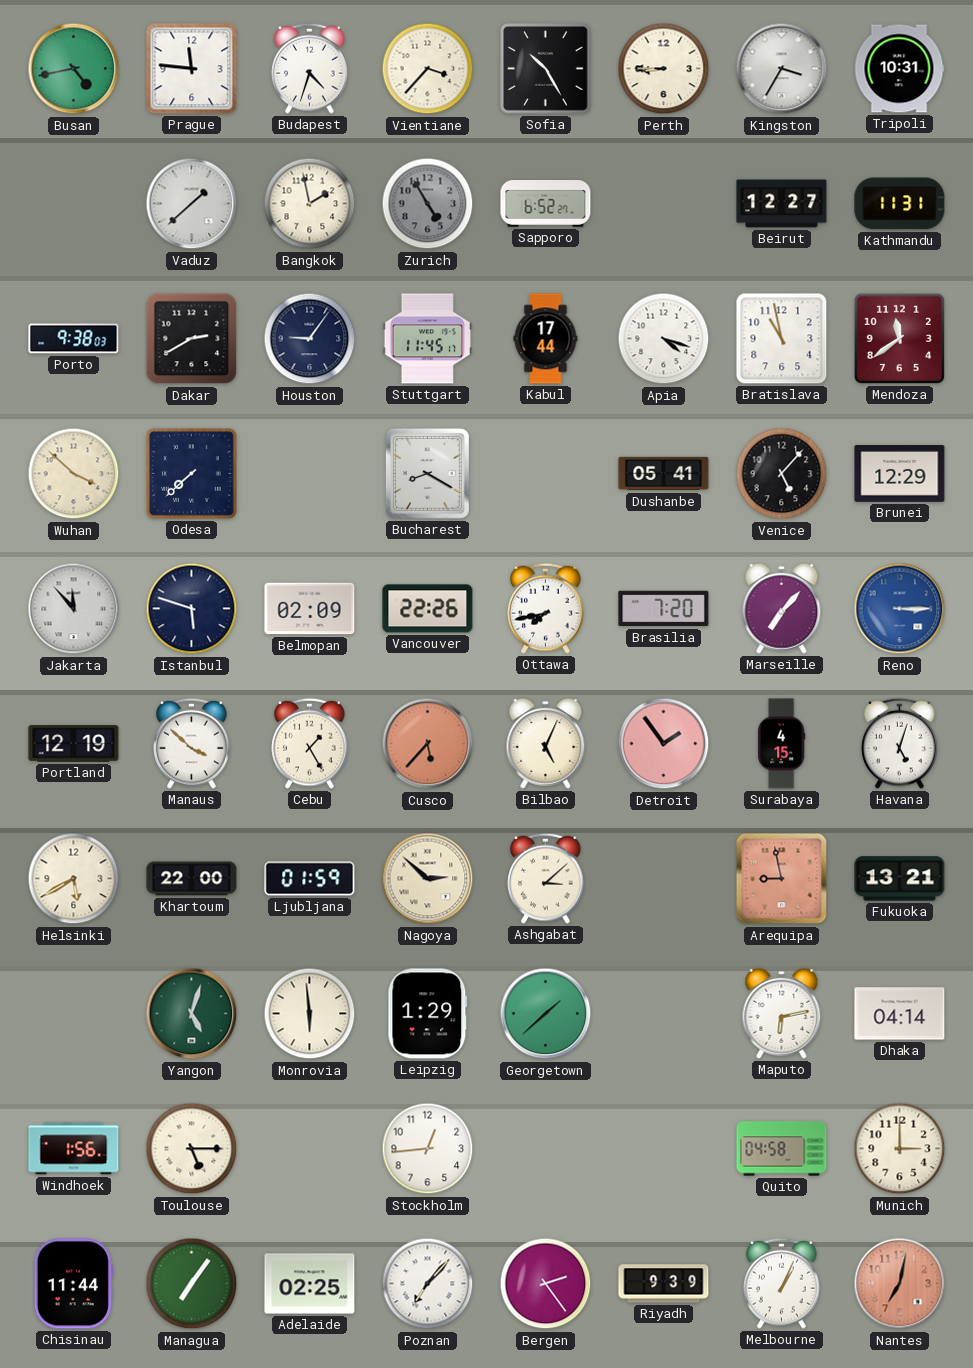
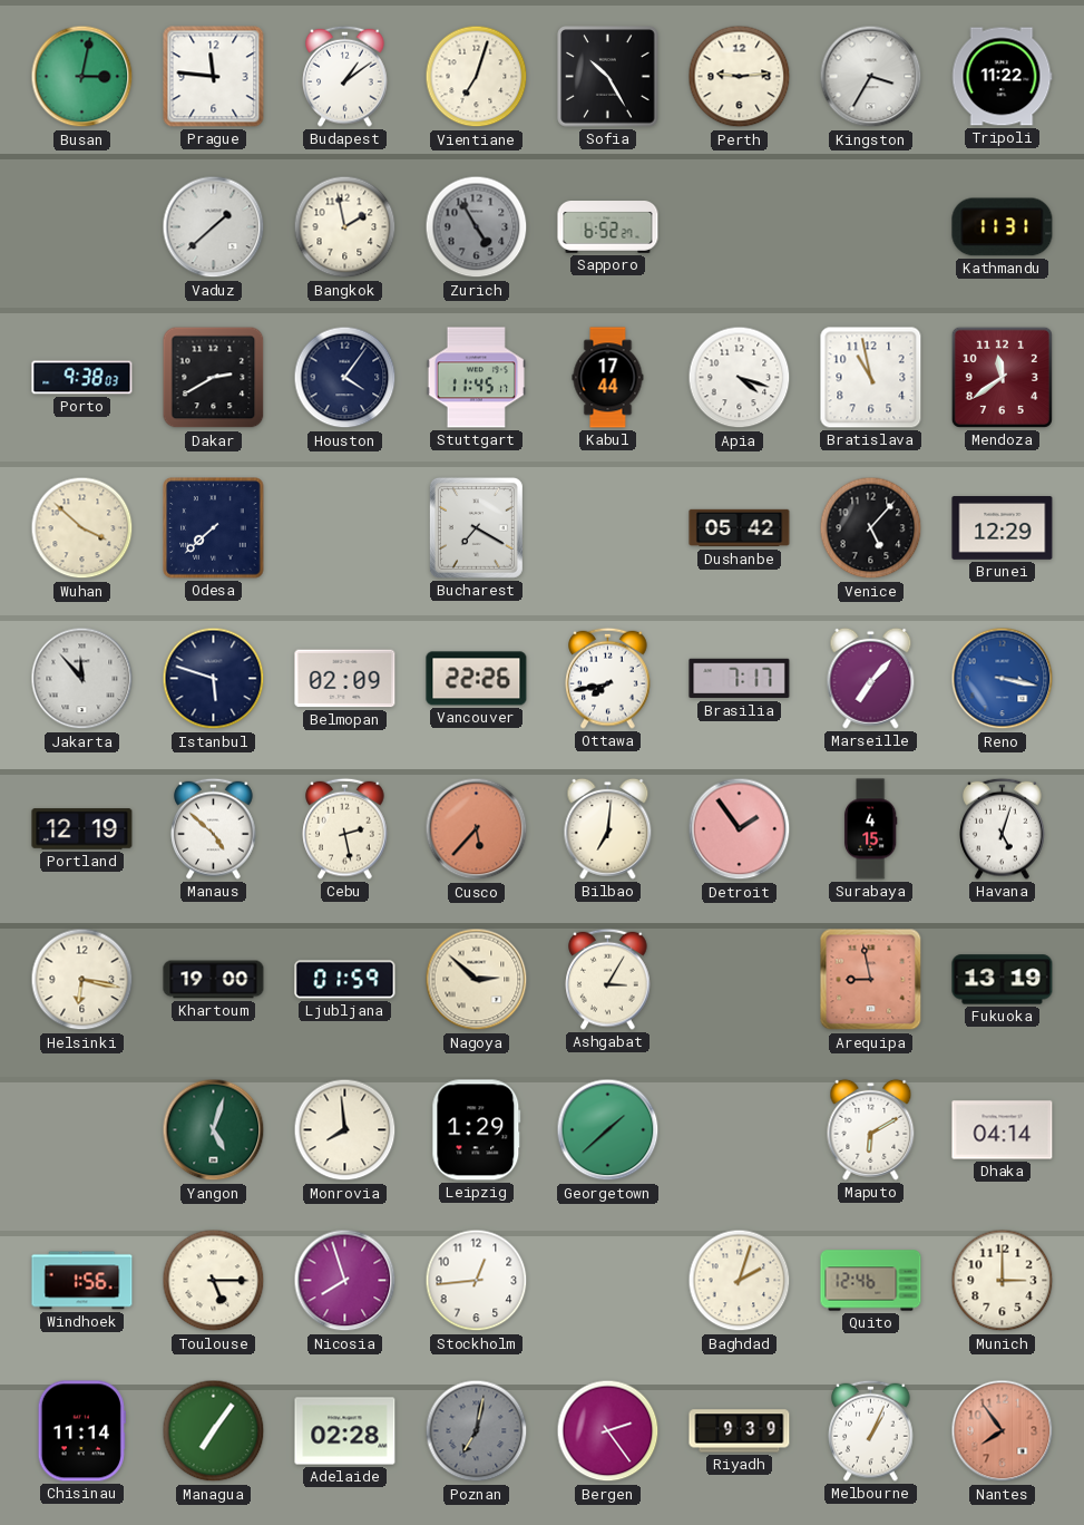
Busan: 4:43 -> 3:02 (82, 77)
Budapest: 4:33 -> 1:09 (345, 76)
Vientiane: 3:37 -> 7:03 (477, 77)
Perth: 8:45 -> 9:14 (740, 77)
Tripoli: 10:31 -> 11:22 (1002, 77)
Beirut: 12:27 -> none (782, 204)
Houston: 9:06 -> 4:06 (345, 378)
Bucharest: 8:20 -> 7:20 (476, 527)
Dushanbe: 05:41 -> 05:42 (740, 528)
Brasilia: 7:20 -> 7:17 (740, 679)
Reno: 3:15 -> 3:17 (1003, 679)
Manaus: 3:52 -> 4:52 (214, 828)
Cebu: 1:25 -> 2:28 (345, 828)
Bilbao: 5:04 -> 7:01 (608, 828)
Helsinki: 5:40 -> 6:17 (82, 980)
Khartoum: 22:00 -> 19:00 (214, 980)
Ashgabat: 3:08 -> 3:05 (608, 979)
Fukuoka: 13:21 -> 13:19 (1003, 980)
Monrovia: 5:59 -> 7:59 (345, 1130)
Maputo: 6:13 -> 6:10 (871, 1129)
Nicosia: none -> 7:57 (345, 1281)
Baghdad: none -> 2:03 (740, 1281)
Quito: 04:58 -> 12:46 (871, 1281)
Chisinau: 11:44 -> 11:14 (81, 1431)
Adelaide: 02:25 -> 02:28 (345, 1431)
Poznan: 7:07 -> 7:02 (477, 1431)
Poznan dial: white -> grey (477, 1431)
Nantes: 7:02 -> 7:54 (1003, 1431)
